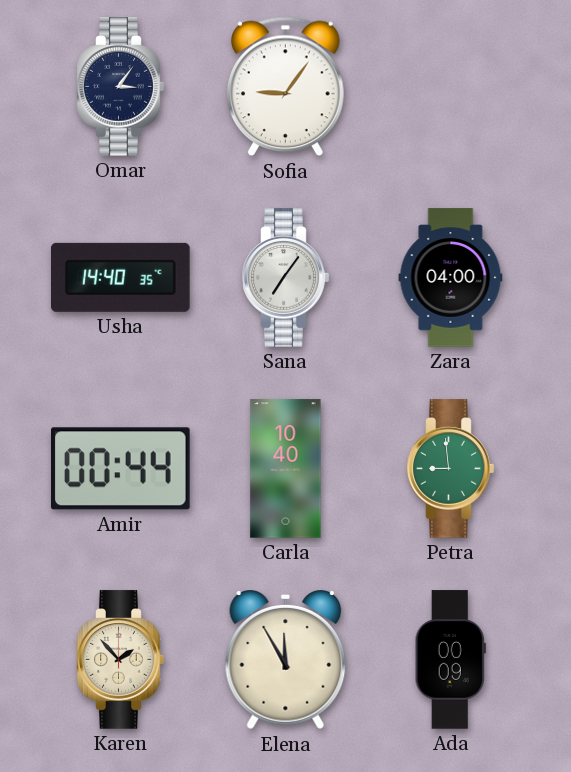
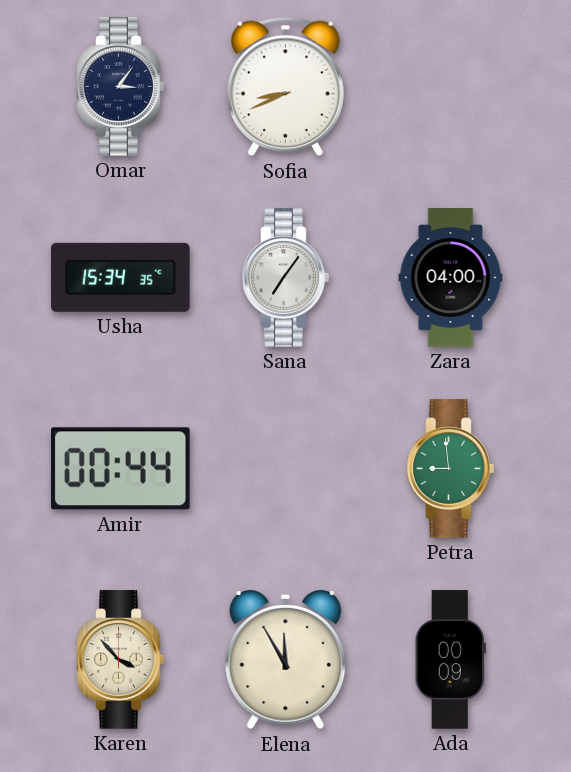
Sofia: 9:06 -> 8:41 (285, 87)
Usha: 14:40 -> 15:34 (121, 277)
Carla: 10:40 -> none (286, 469)
Karen: 1:53 -> 3:53 (121, 660)
